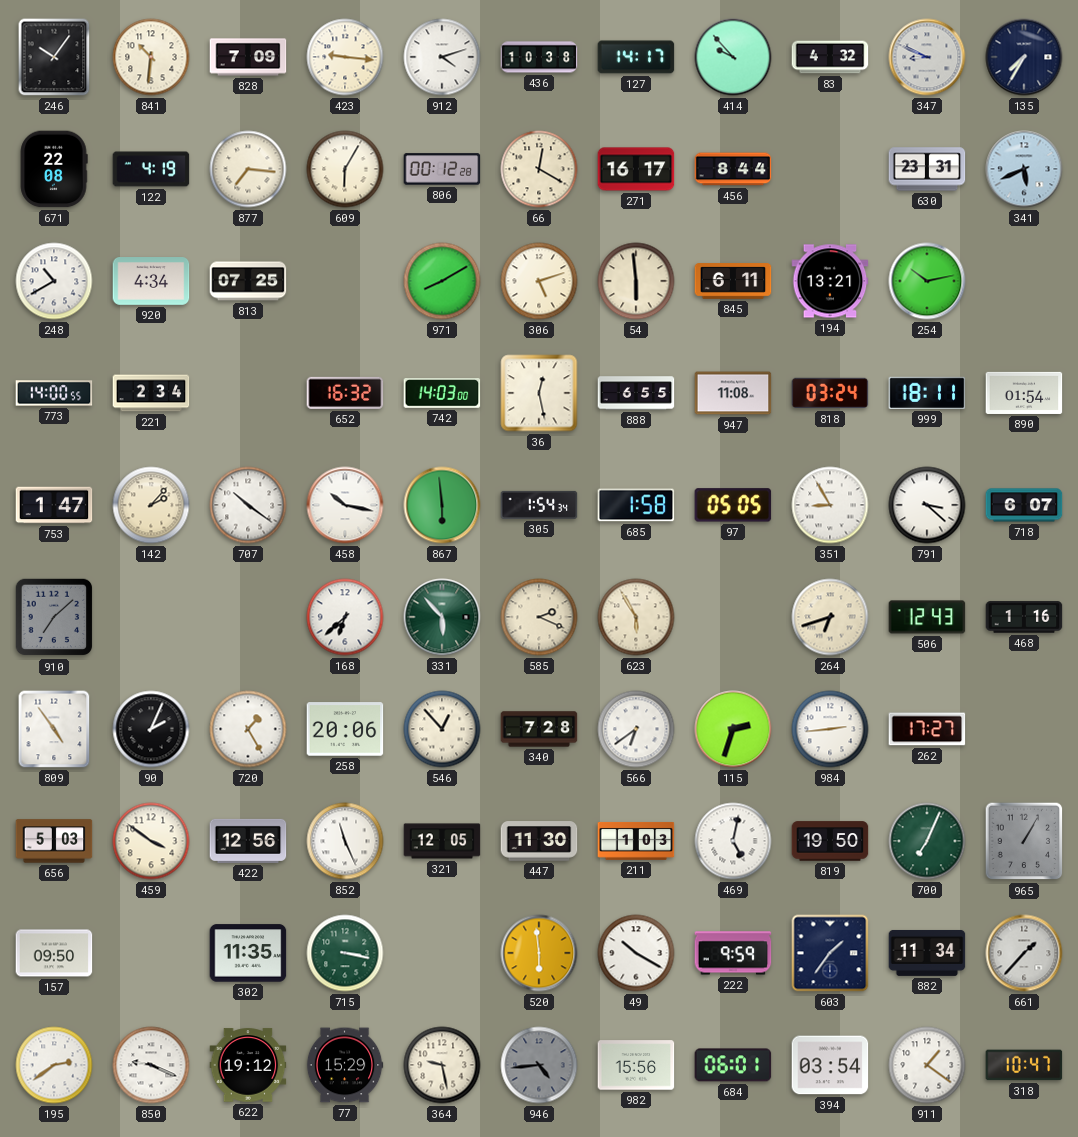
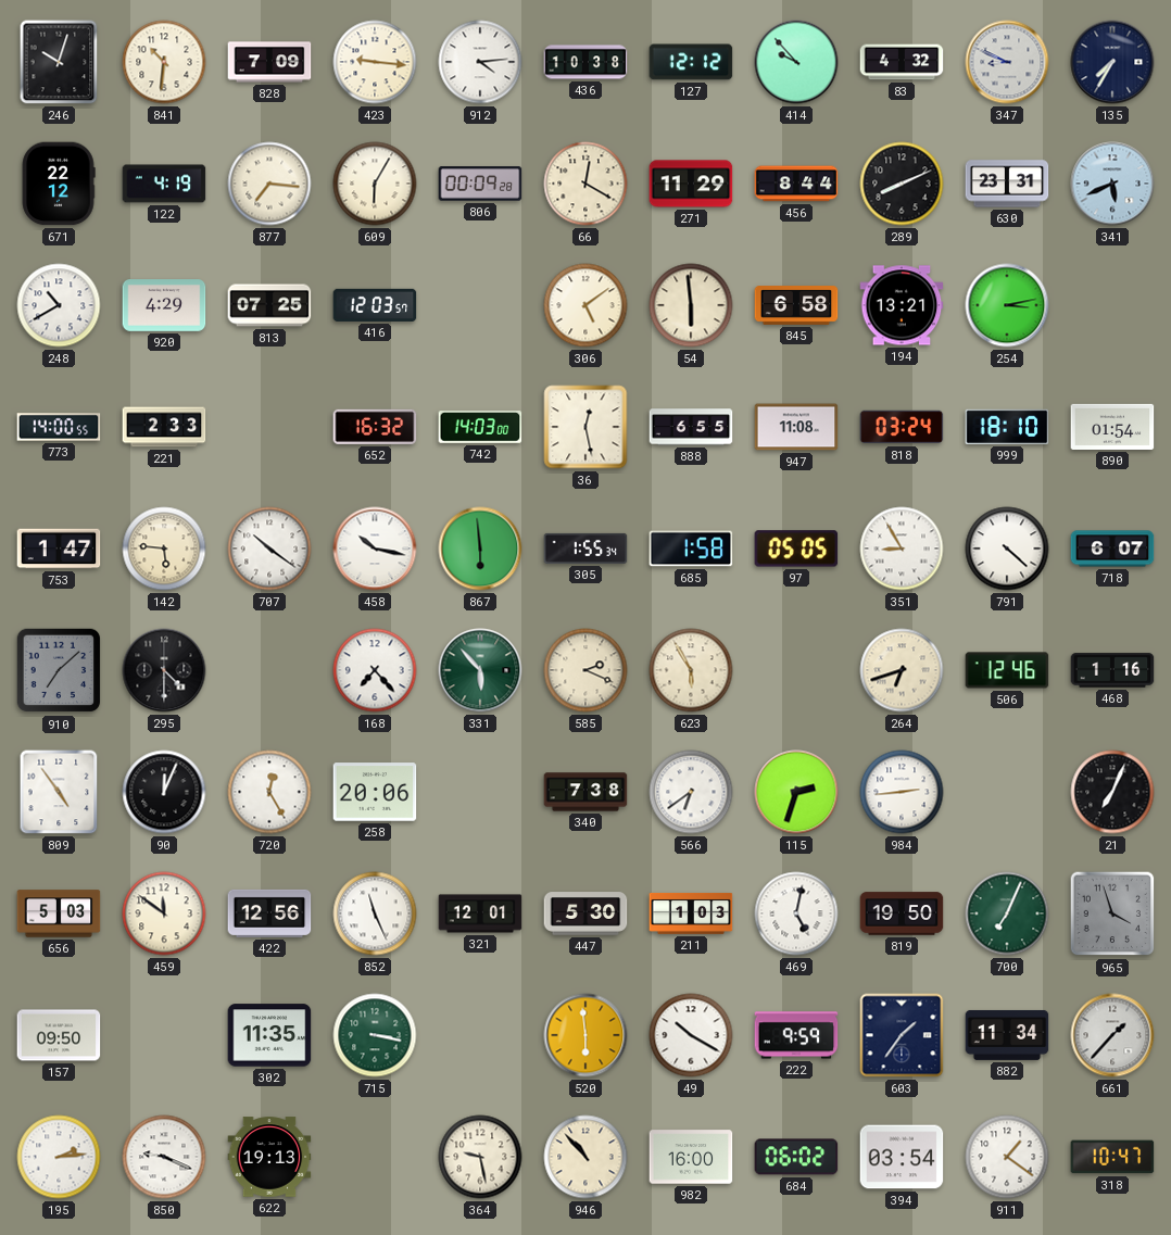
246: 10:06 -> 10:03 (59, 62)
912: 4:12 -> 4:14 (480, 62)
127: 14:17 -> 12:12 (691, 62)
671: 22:08 -> 22:12 (59, 184)
806: 00:12 -> 00:09 (480, 184)
271: 16:17 -> 11:29 (691, 184)
289: none -> 8:11 (902, 184)
920: 4:34 -> 4:29 (164, 306)
416: none -> 12:03 (375, 305)
971: 8:10 -> none (442, 281)
306: 5:12 -> 5:09 (585, 305)
845: 6:11 -> 6:58 (796, 305)
254: 10:13 -> 3:13 (1007, 305)
221: 2:34 -> 2:33 (164, 427)
999: 18:11 -> 18:10 (1007, 427)
142: 2:07 -> 5:46 (164, 549)
305: 1:54 -> 1:55 (585, 549)
791: 3:22 -> 4:22 (1007, 549)
295: none -> 4:30 (164, 670)
168: 6:38 -> 7:23 (375, 670)
506: 12:43 -> 12:46 (1007, 670)
90: 2:04 -> 12:04 (164, 792)
720: 1:25 -> 12:25 (269, 792)
546: 12:53 -> none (442, 729)
340: 7:28 -> 7:38 (585, 792)
262: 17:27 -> none (927, 729)
21: none -> 7:04 (1112, 792)
459: 3:51 -> 11:51 (164, 913)
321: 12:05 -> 12:01 (480, 913)
447: 11:30 -> 5:30 (585, 913)
965: 1:05 -> 3:57 (1112, 913)
195: 2:39 -> 2:14 (59, 1157)
622: 19:12 -> 19:13 (269, 1157)
77: 15:29 -> none (345, 1065)
946: 4:44 -> 10:53 (585, 1157)
946 dial: grey -> cream (585, 1157)
982: 15:56 -> 16:00 (691, 1157)
684: 06:01 -> 06:02 (796, 1157)
